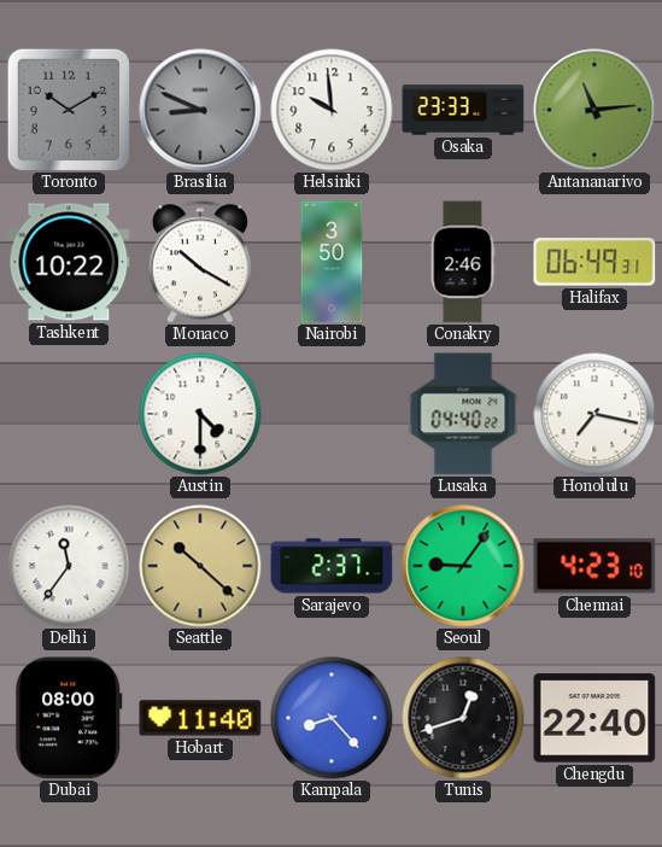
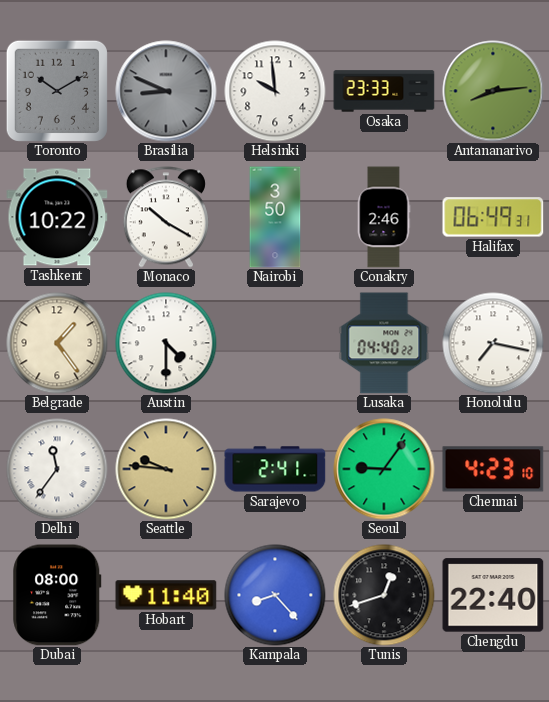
Antananarivo: 11:14 -> 8:14 (493, 91)
Belgrade: none -> 1:24 (57, 343)
Seattle: 10:22 -> 9:46 (166, 469)
Sarajevo: 2:37 -> 2:41 (275, 469)
